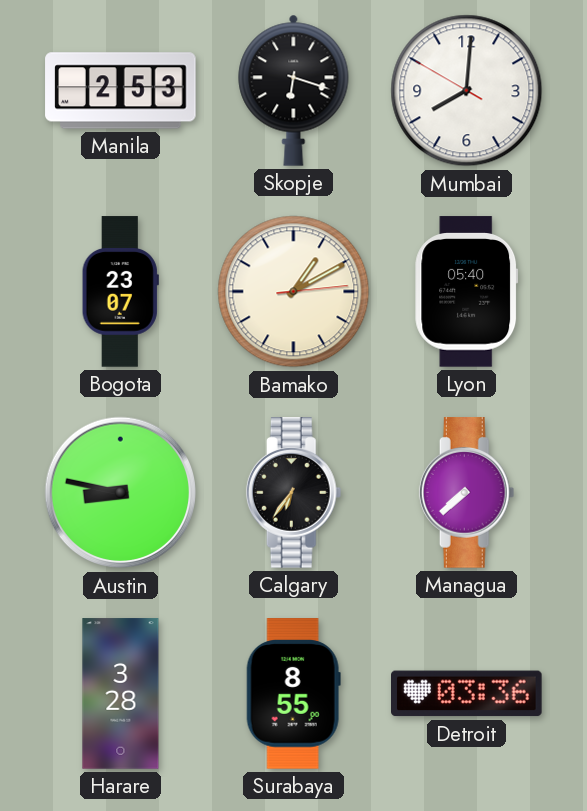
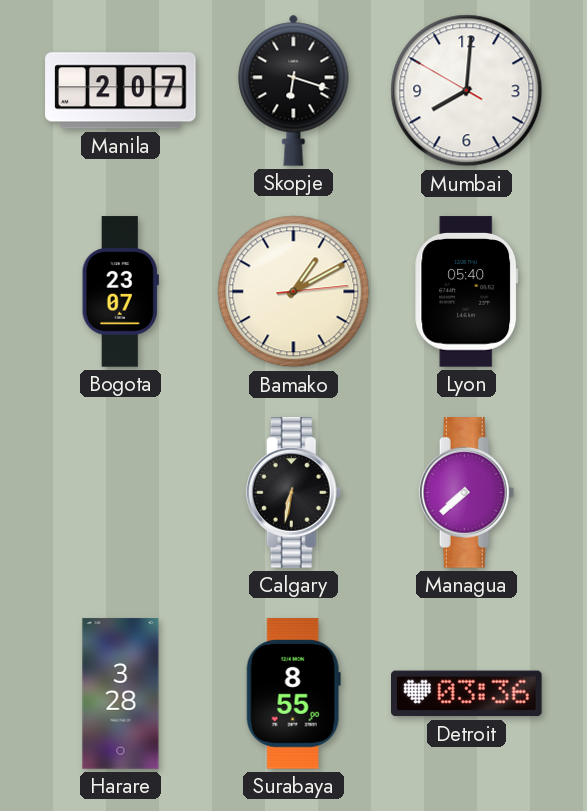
Manila: 2:53 -> 2:07 (121, 91)
Austin: 8:47 -> none (121, 493)
Calgary: 6:36 -> 6:32 (294, 493)
